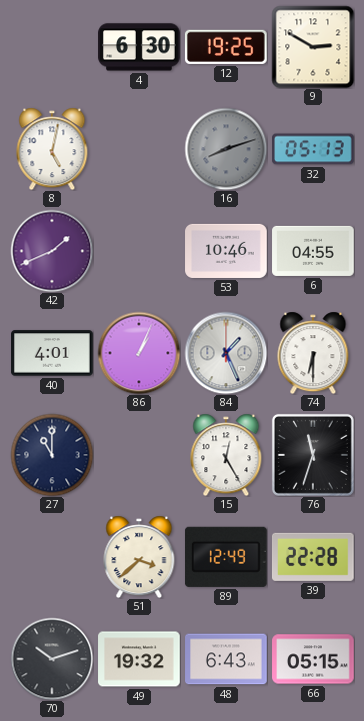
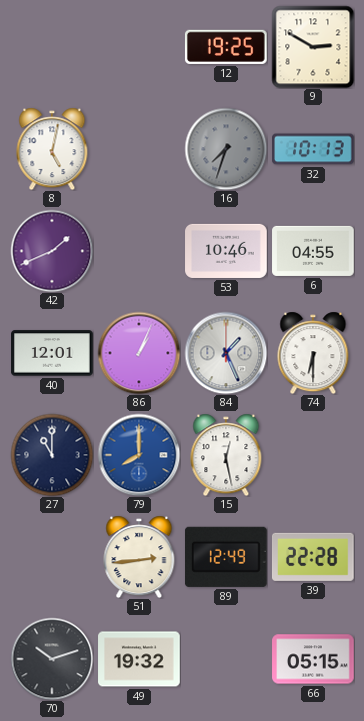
4: 6:30 -> none (139, 47)
16: 8:12 -> 7:33 (226, 149)
32: 05:13 -> 10:13 (313, 149)
40: 4:01 -> 12:01 (52, 353)
79: none -> 8:00 (139, 455)
15: 12:25 -> 12:28 (226, 455)
76: 11:33 -> none (313, 455)
51: 3:38 -> 2:44 (139, 557)
48: 6:43 -> none (226, 659)
